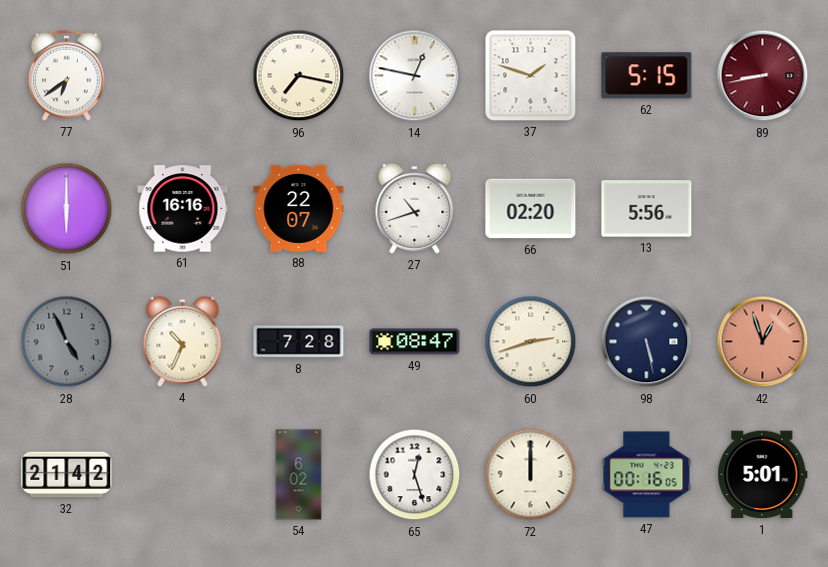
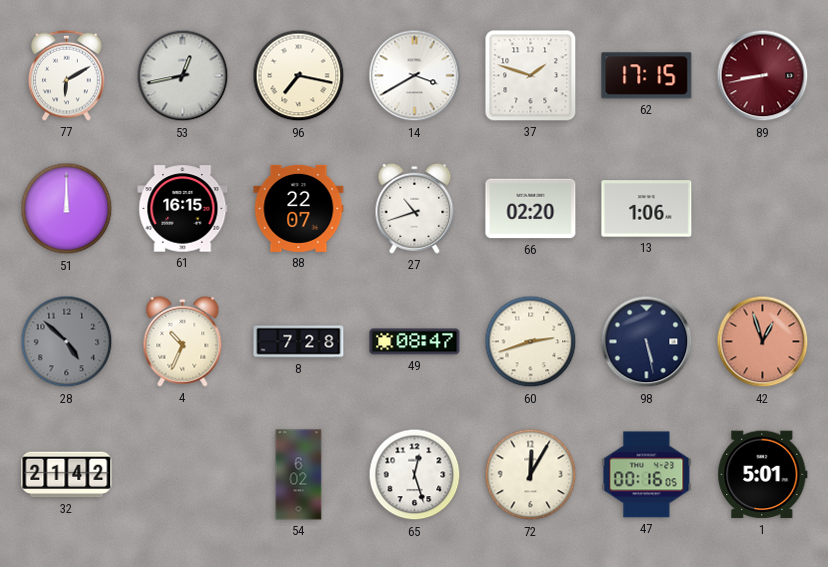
77: 6:39 -> 6:10 (67, 75)
53: none -> 12:43 (183, 76)
14: 12:47 -> 3:40 (415, 76)
62: 5:15 -> 17:15 (647, 76)
51: 6:00 -> 12:00 (67, 209)
61: 16:16 -> 16:15 (183, 209)
13: 5:56 -> 1:06 (647, 209)
28: 4:56 -> 4:52 (67, 342)
72: 12:00 -> 12:05 (531, 475)
